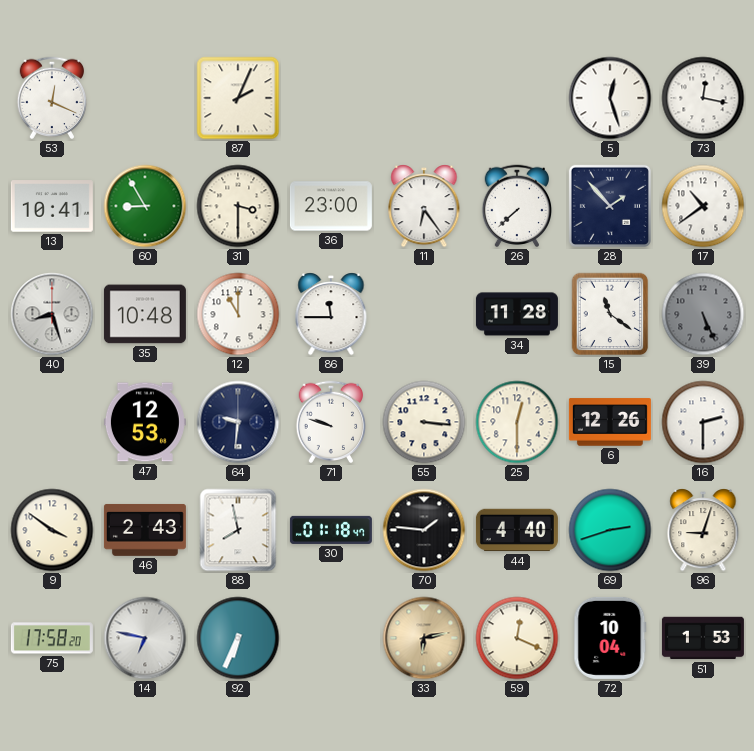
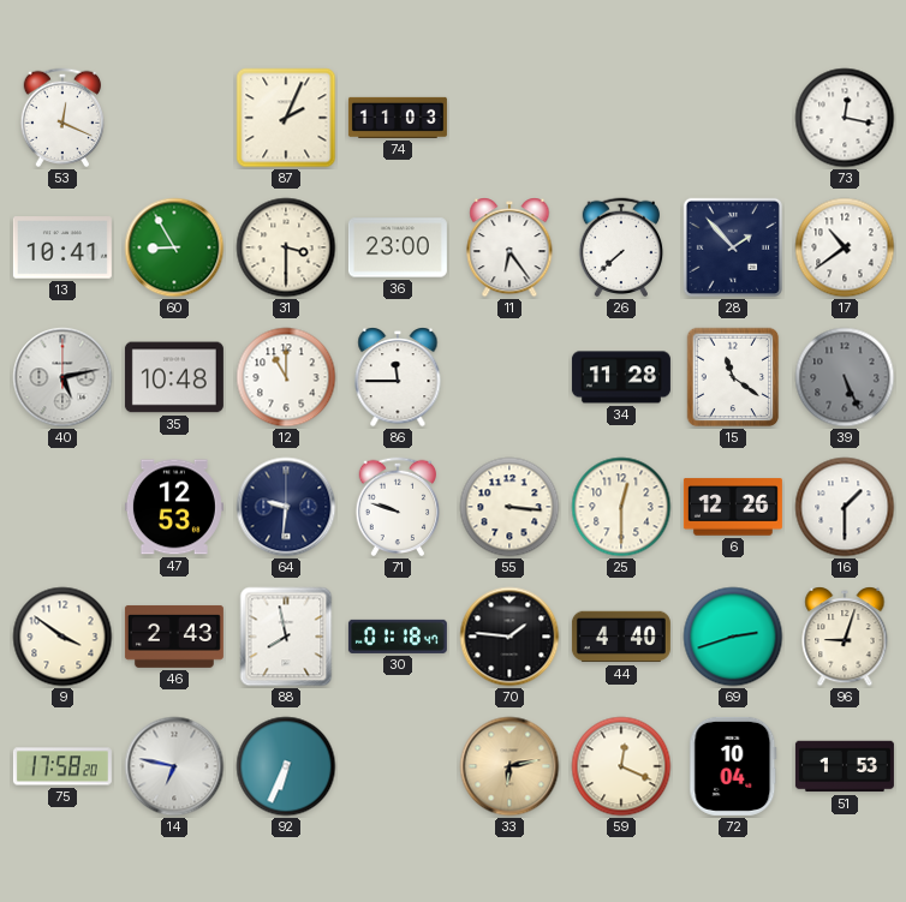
74: none -> 11:03 (398, 118)
5: 12:27 -> none (610, 98)
40: 8:27 -> 5:13 (62, 377)
16: 2:30 -> 1:30 (845, 507)
